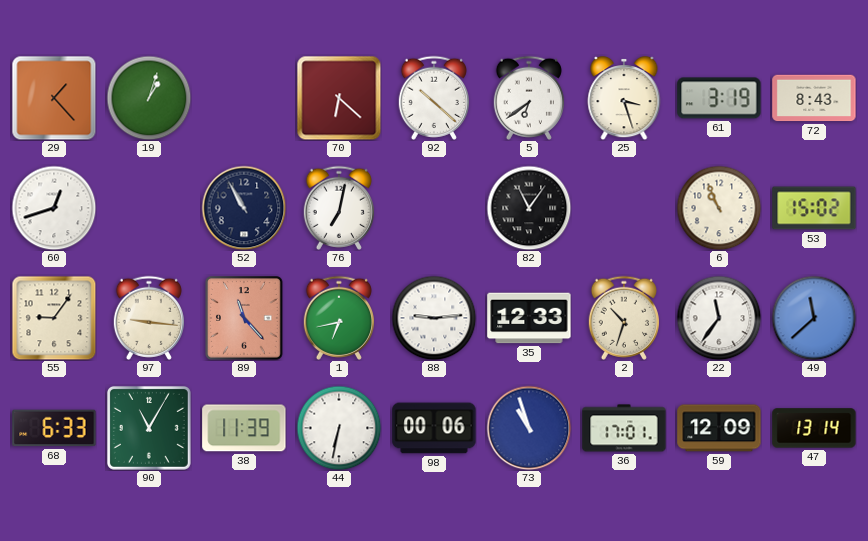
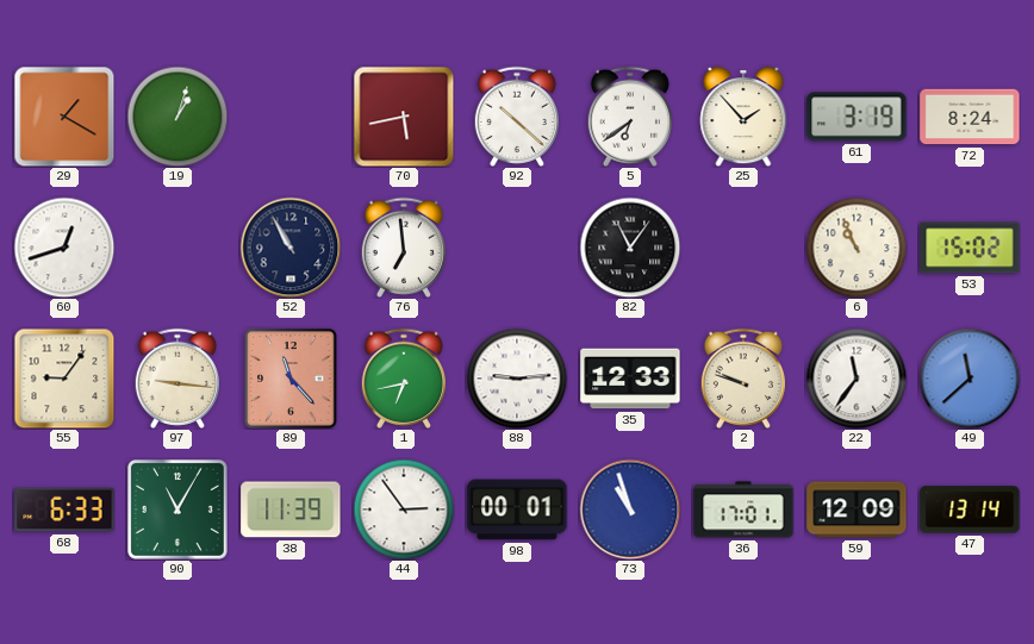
29: 1:23 -> 1:20 (64, 117)
70: 6:22 -> 5:43 (404, 117)
25: 3:27 -> 1:53 (743, 118)
72: 8:43 -> 8:24 (970, 117)
76: 7:02 -> 6:59 (403, 248)
2: 10:33 -> 9:48 (742, 379)
44: 6:32 -> 2:54 (404, 509)
98: 00:06 -> 00:01 (517, 509)
